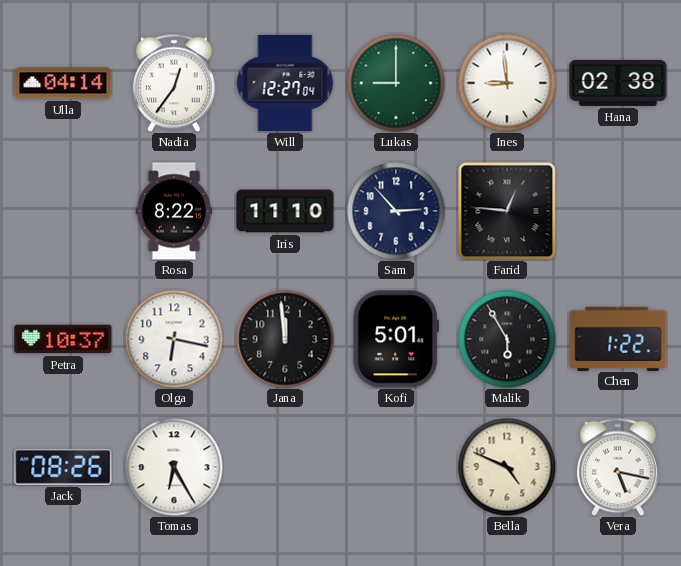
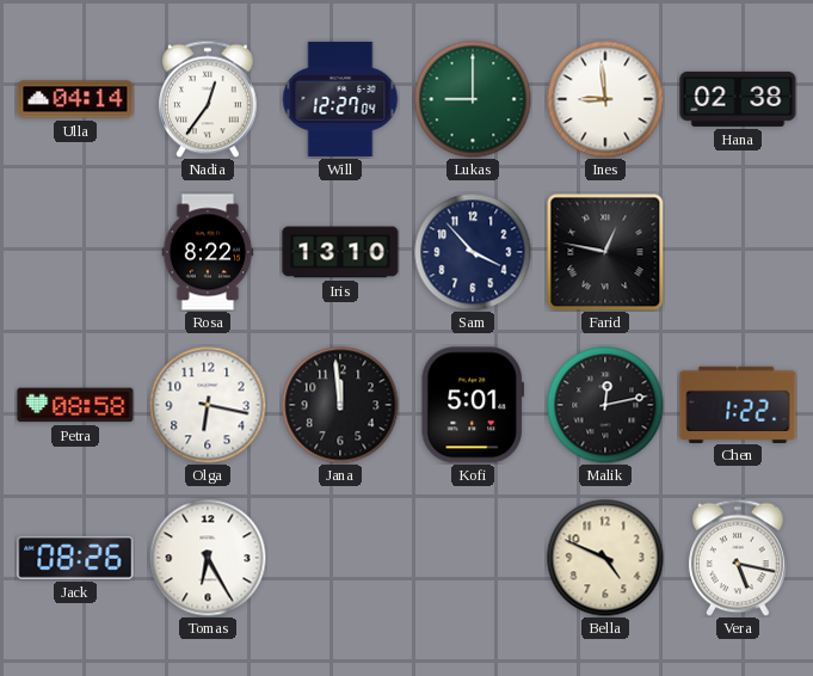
Iris: 11:10 -> 13:10 (340, 252)
Sam: 2:53 -> 3:53 (473, 252)
Farid: 12:46 -> 12:47 (605, 252)
Petra: 10:37 -> 08:58 (75, 405)
Malik: 5:55 -> 12:13 (605, 405)
